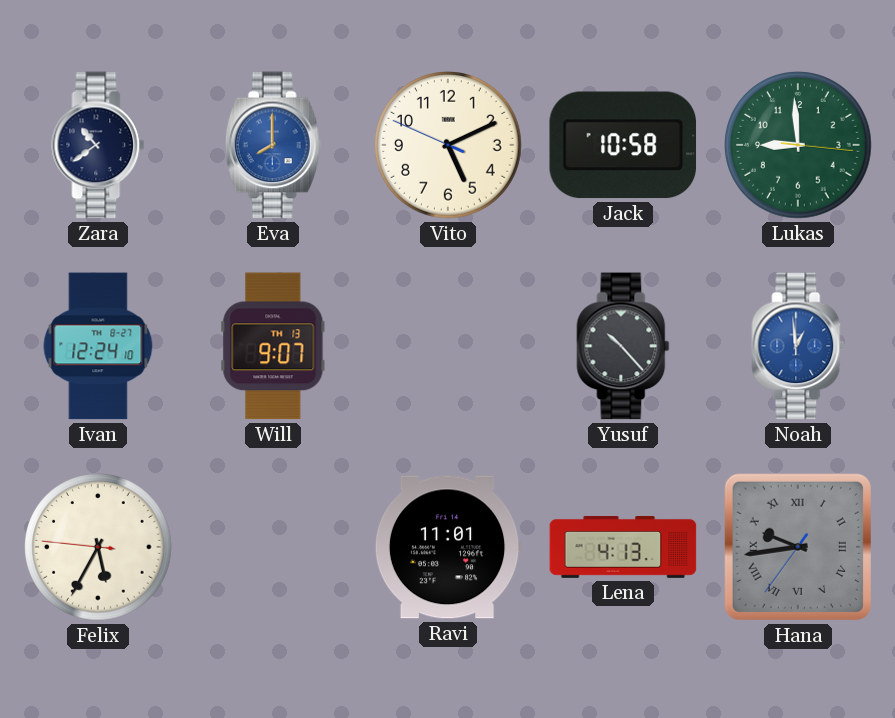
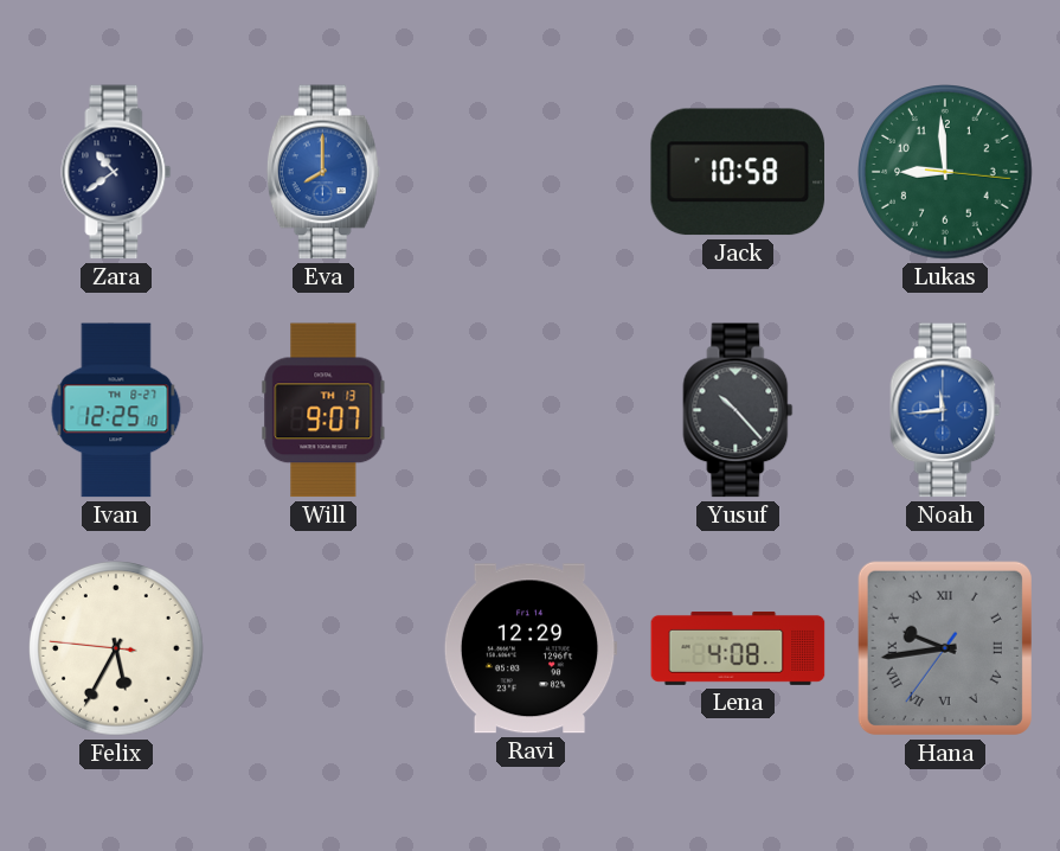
Vito: 5:10 -> none (448, 145)
Ivan: 12:24 -> 12:25 (116, 410)
Noah: 12:59 -> 11:44 (945, 410)
Ravi: 11:01 -> 12:29 (531, 648)
Lena: 4:13 -> 4:08 (738, 648)
